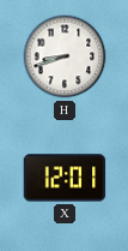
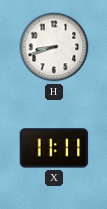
X: 12:01 -> 11:11 (54, 148)
